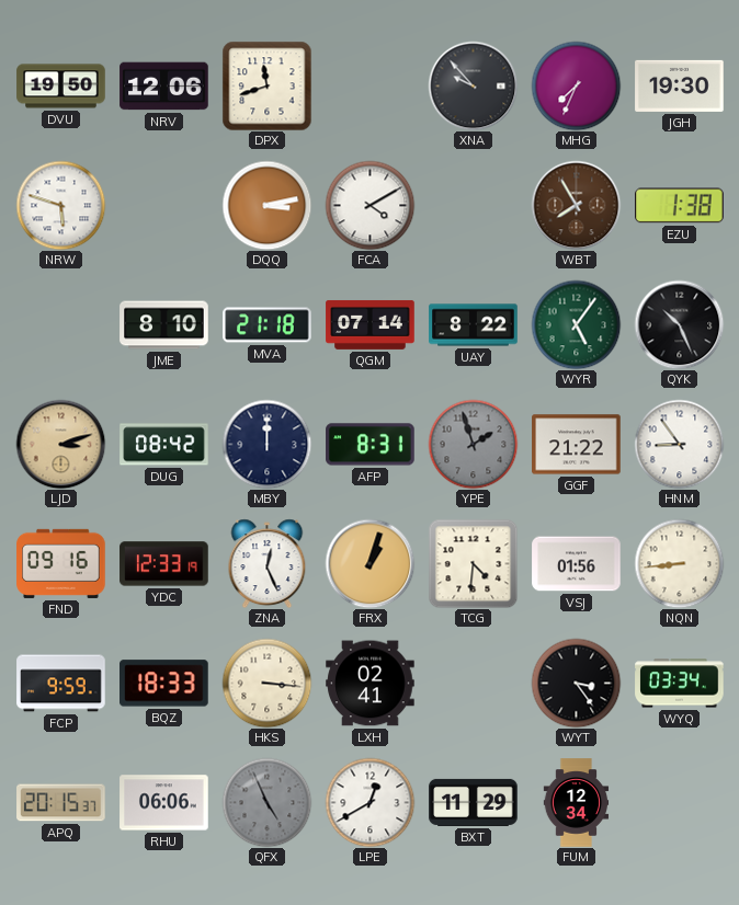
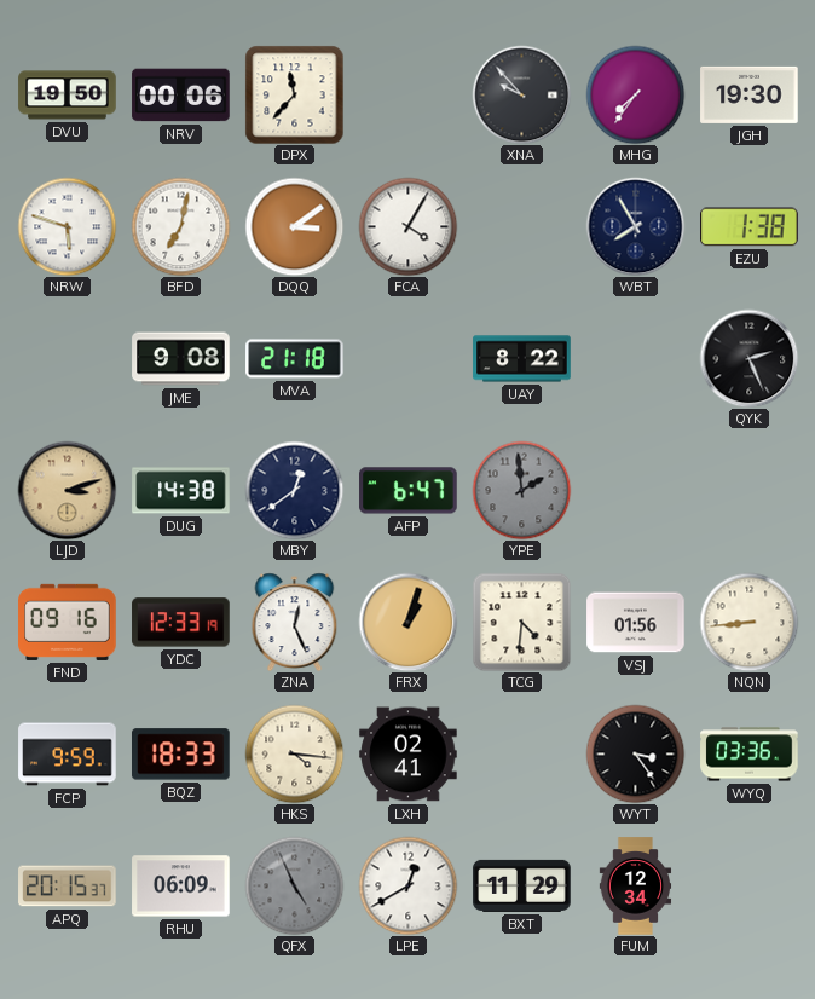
NRV: 12:06 -> 00:06 (181, 96)
DPX: 11:42 -> 11:37 (294, 94)
MHG: 7:34 -> 7:36 (635, 94)
BFD: none -> 7:02 (180, 226)
DQQ: 3:13 -> 3:09 (294, 226)
FCA: 4:10 -> 4:05 (407, 226)
WBT dial: brown -> navy (635, 226)
JME: 8:10 -> 9:08 (181, 359)
QGM: 07:14 -> none (371, 324)
WYR: 5:06 -> none (576, 324)
QYK: 10:26 -> 2:26 (748, 358)
DUG: 08:42 -> 14:38 (181, 491)
MBY: 12:00 -> 12:39 (294, 490)
AFP: 8:31 -> 6:47 (409, 491)
YPE: 1:57 -> 1:59 (521, 490)
GGF: 21:22 -> none (577, 445)
HNM: 8:54 -> none (679, 444)
HKS: 3:16 -> 4:16 (294, 753)
WYQ: 03:34 -> 03:36 (750, 755)
RHU: 06:06 -> 06:09 (181, 887)
